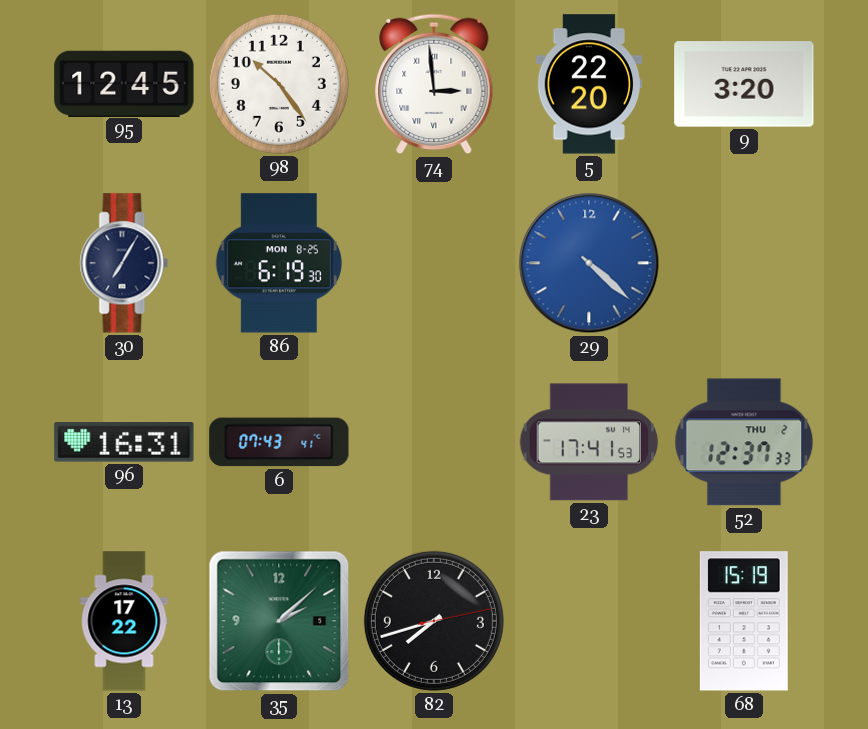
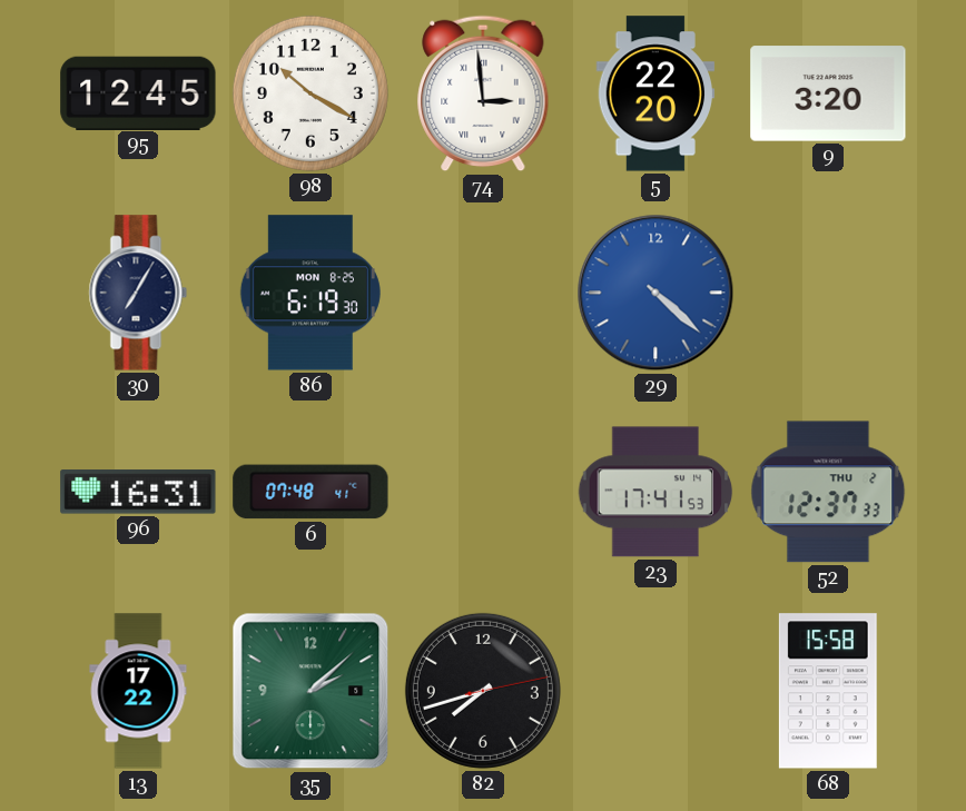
98: 10:24 -> 10:20 (310, 93)
6: 07:43 -> 07:48 (310, 492)
68: 15:19 -> 15:58 (828, 691)
